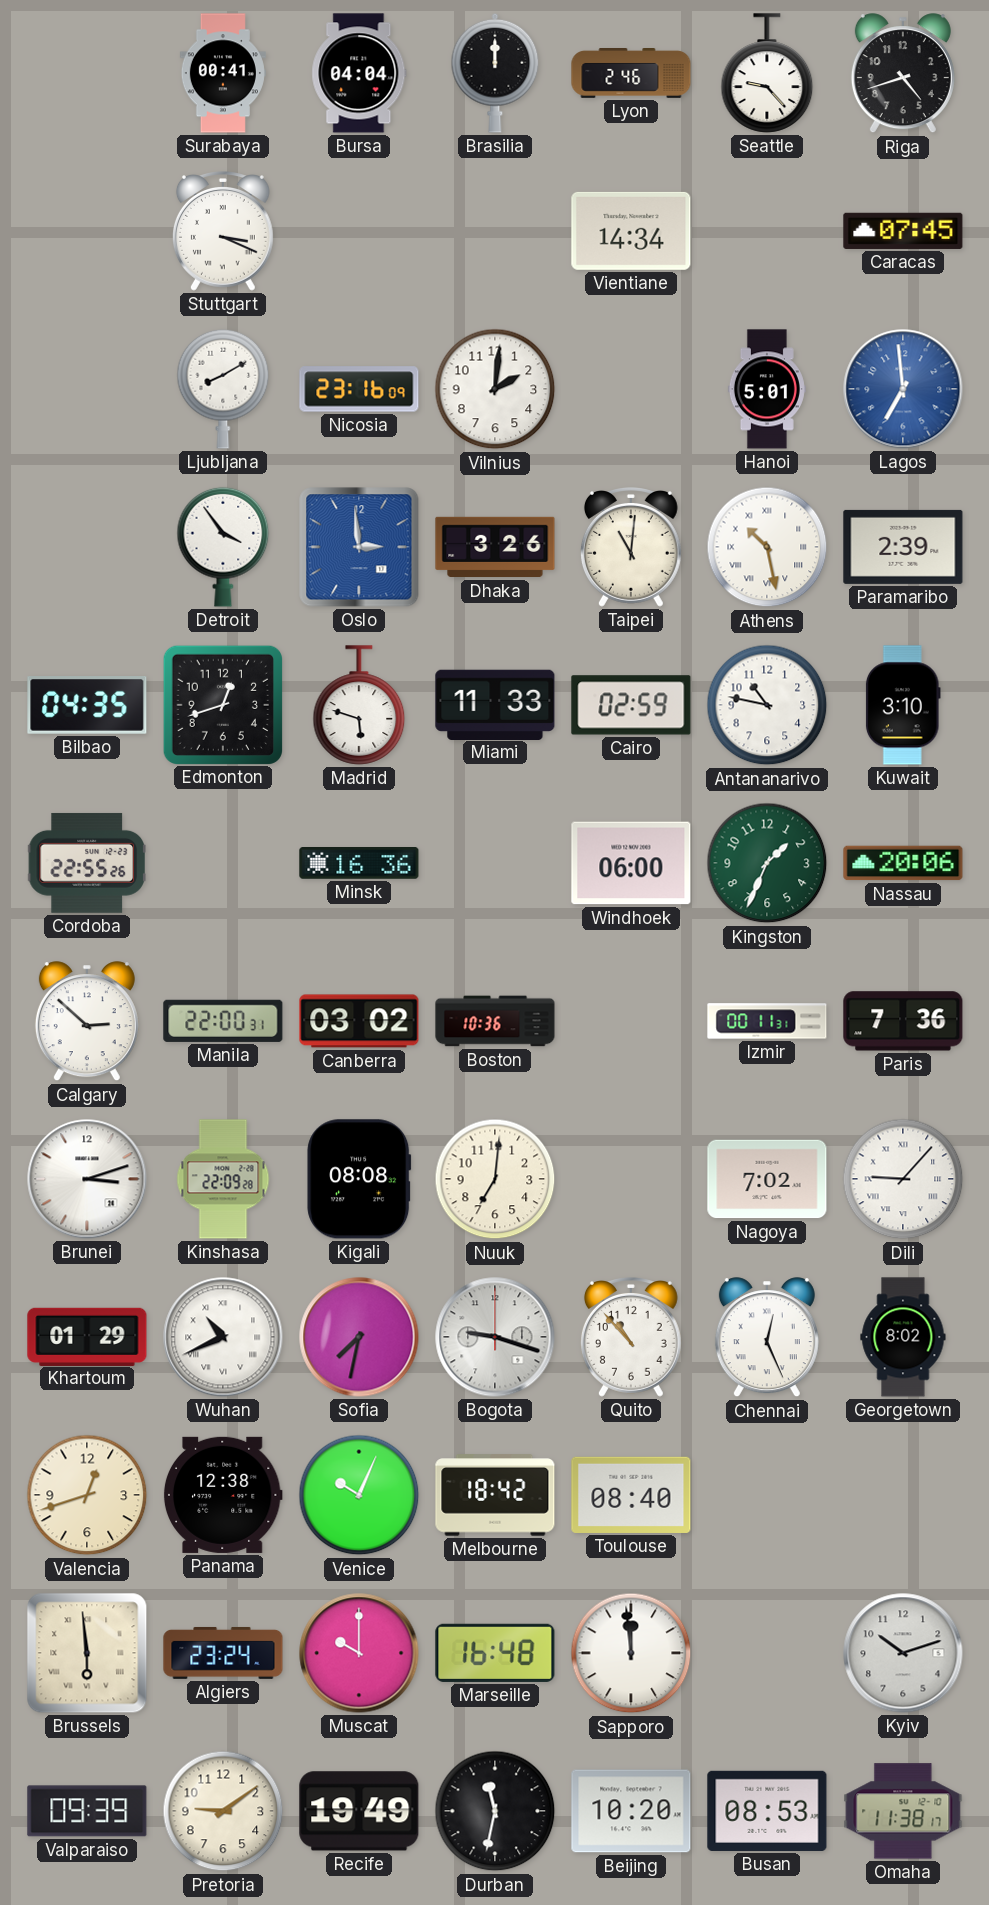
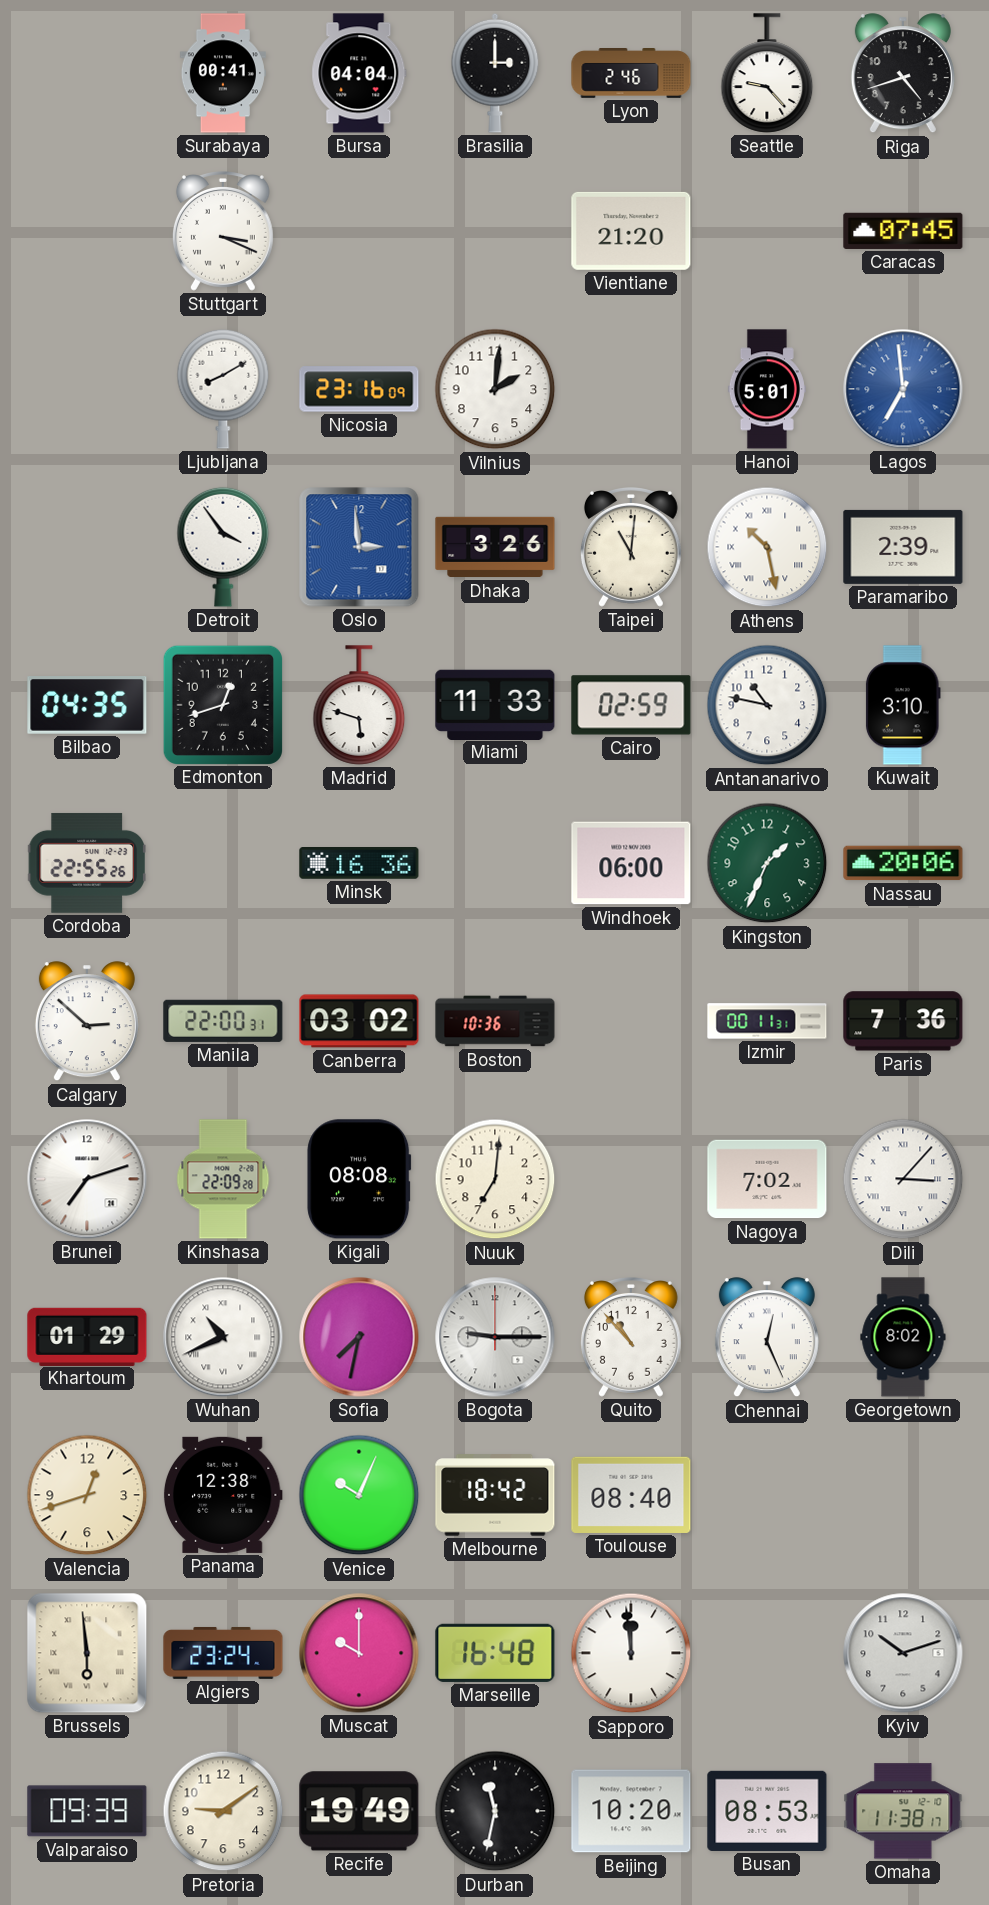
Brasilia: 12:00 -> 3:00 (495, 73)
Vientiane: 14:34 -> 21:20 (631, 231)
Brunei: 3:12 -> 7:12 (87, 1179)
Dili: 9:07 -> 3:07 (903, 1179)
Bogota: 9:18 -> 9:15 (495, 1337)
